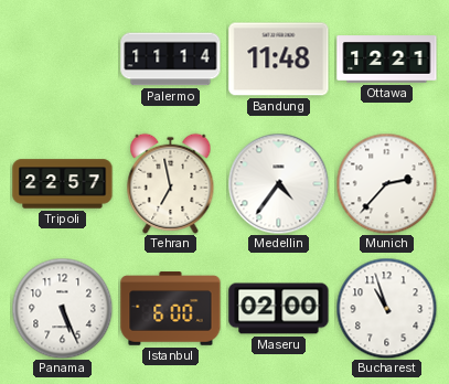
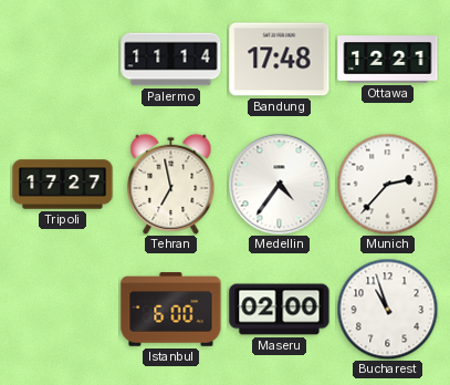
Bandung: 11:48 -> 17:48 (280, 60)
Tripoli: 22:57 -> 17:27 (63, 185)
Panama: 5:26 -> none (62, 308)
